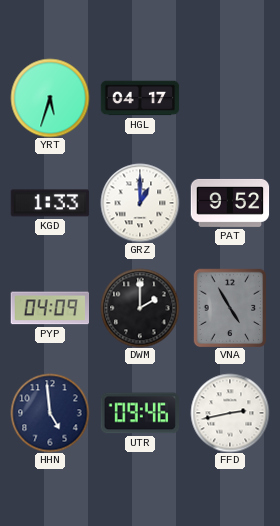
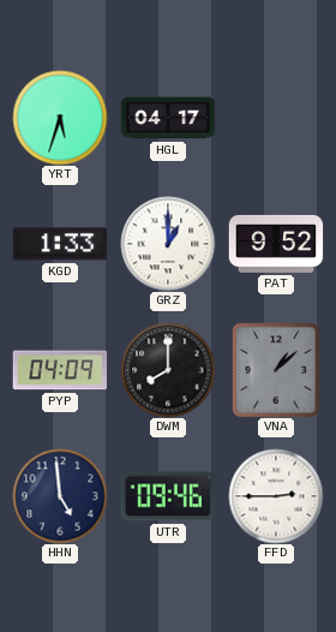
DWM: 2:00 -> 8:00 (168, 370)
VNA: 4:55 -> 1:08 (276, 370)
FFD: 2:43 -> 2:45 (276, 496)
